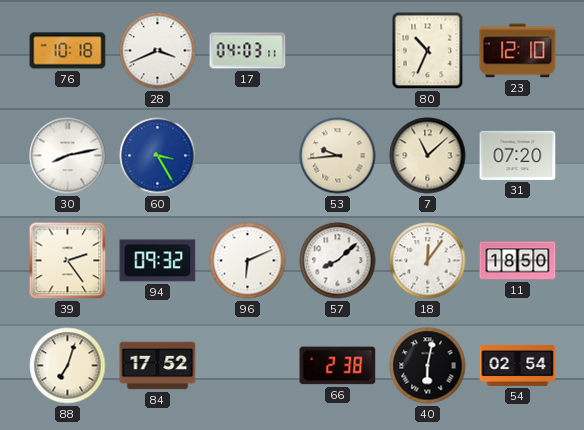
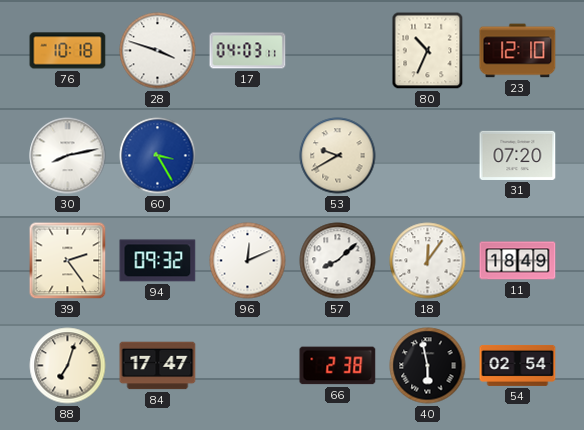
28: 3:41 -> 3:48 (158, 51)
53: 9:44 -> 9:40 (338, 156)
7: 11:08 -> none (428, 156)
96: 6:11 -> 12:11 (248, 261)
11: 18:50 -> 18:49 (518, 261)
84: 17:52 -> 17:47 (158, 366)
40: 6:02 -> 5:58 (428, 366)
